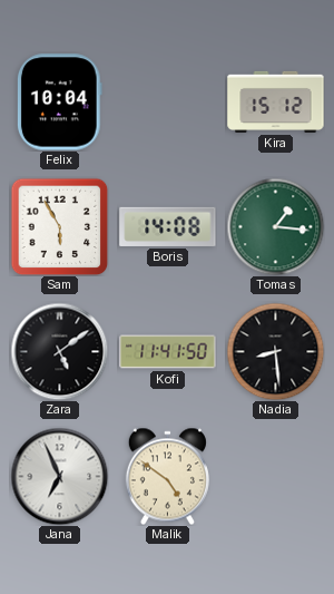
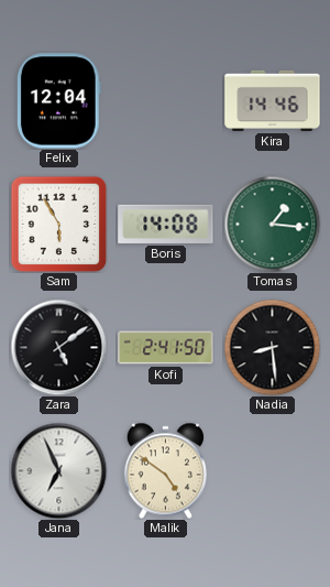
Felix: 10:04 -> 12:04 (58, 101)
Kira: 15:12 -> 14:46 (273, 100)
Kofi: 11:41 -> 2:41 (166, 348)
